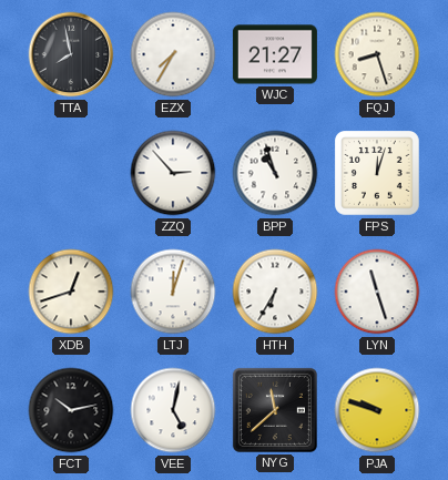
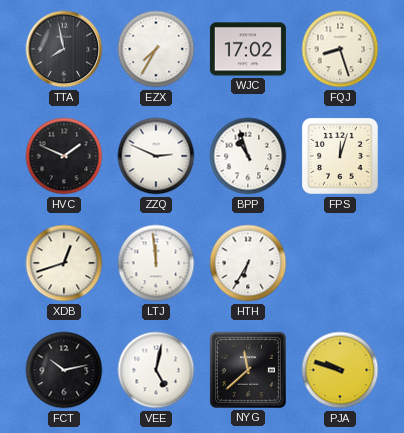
WJC: 21:27 -> 17:02 (248, 49)
HVC: none -> 1:49 (64, 156)
ZZQ: 2:53 -> 2:49 (156, 156)
LTJ: 12:03 -> 11:59 (156, 263)
LYN: 11:27 -> none (377, 292)
